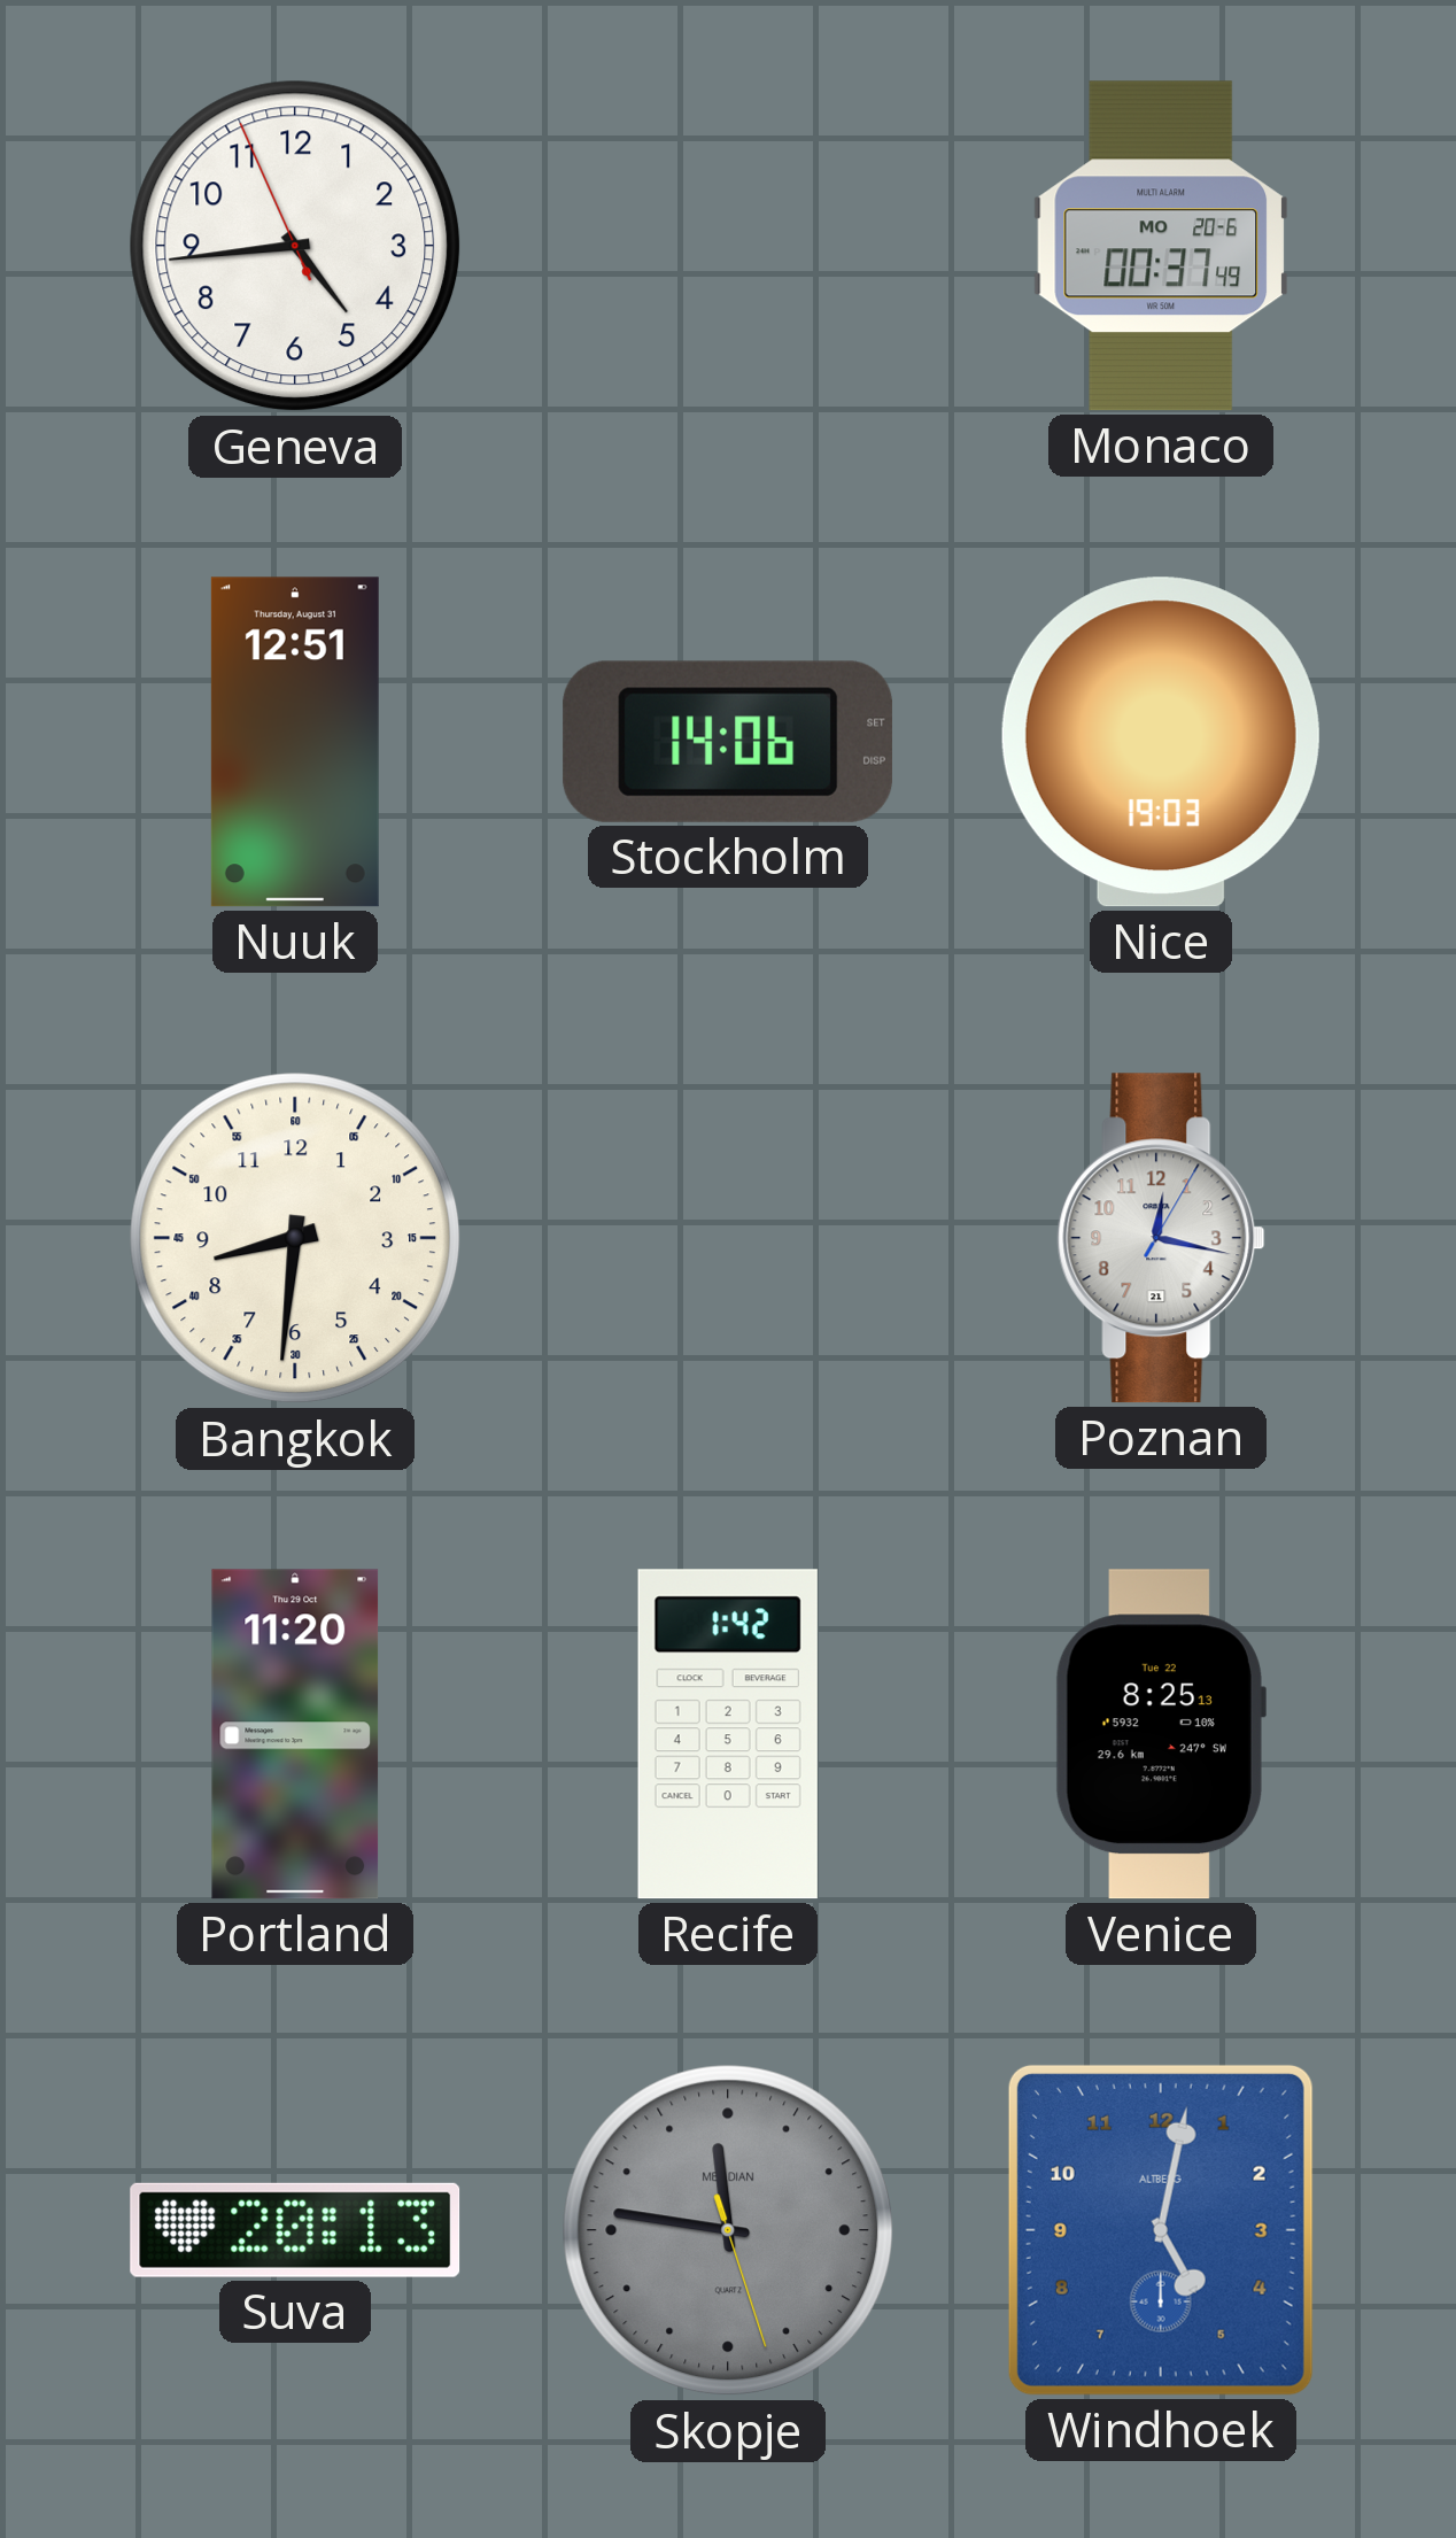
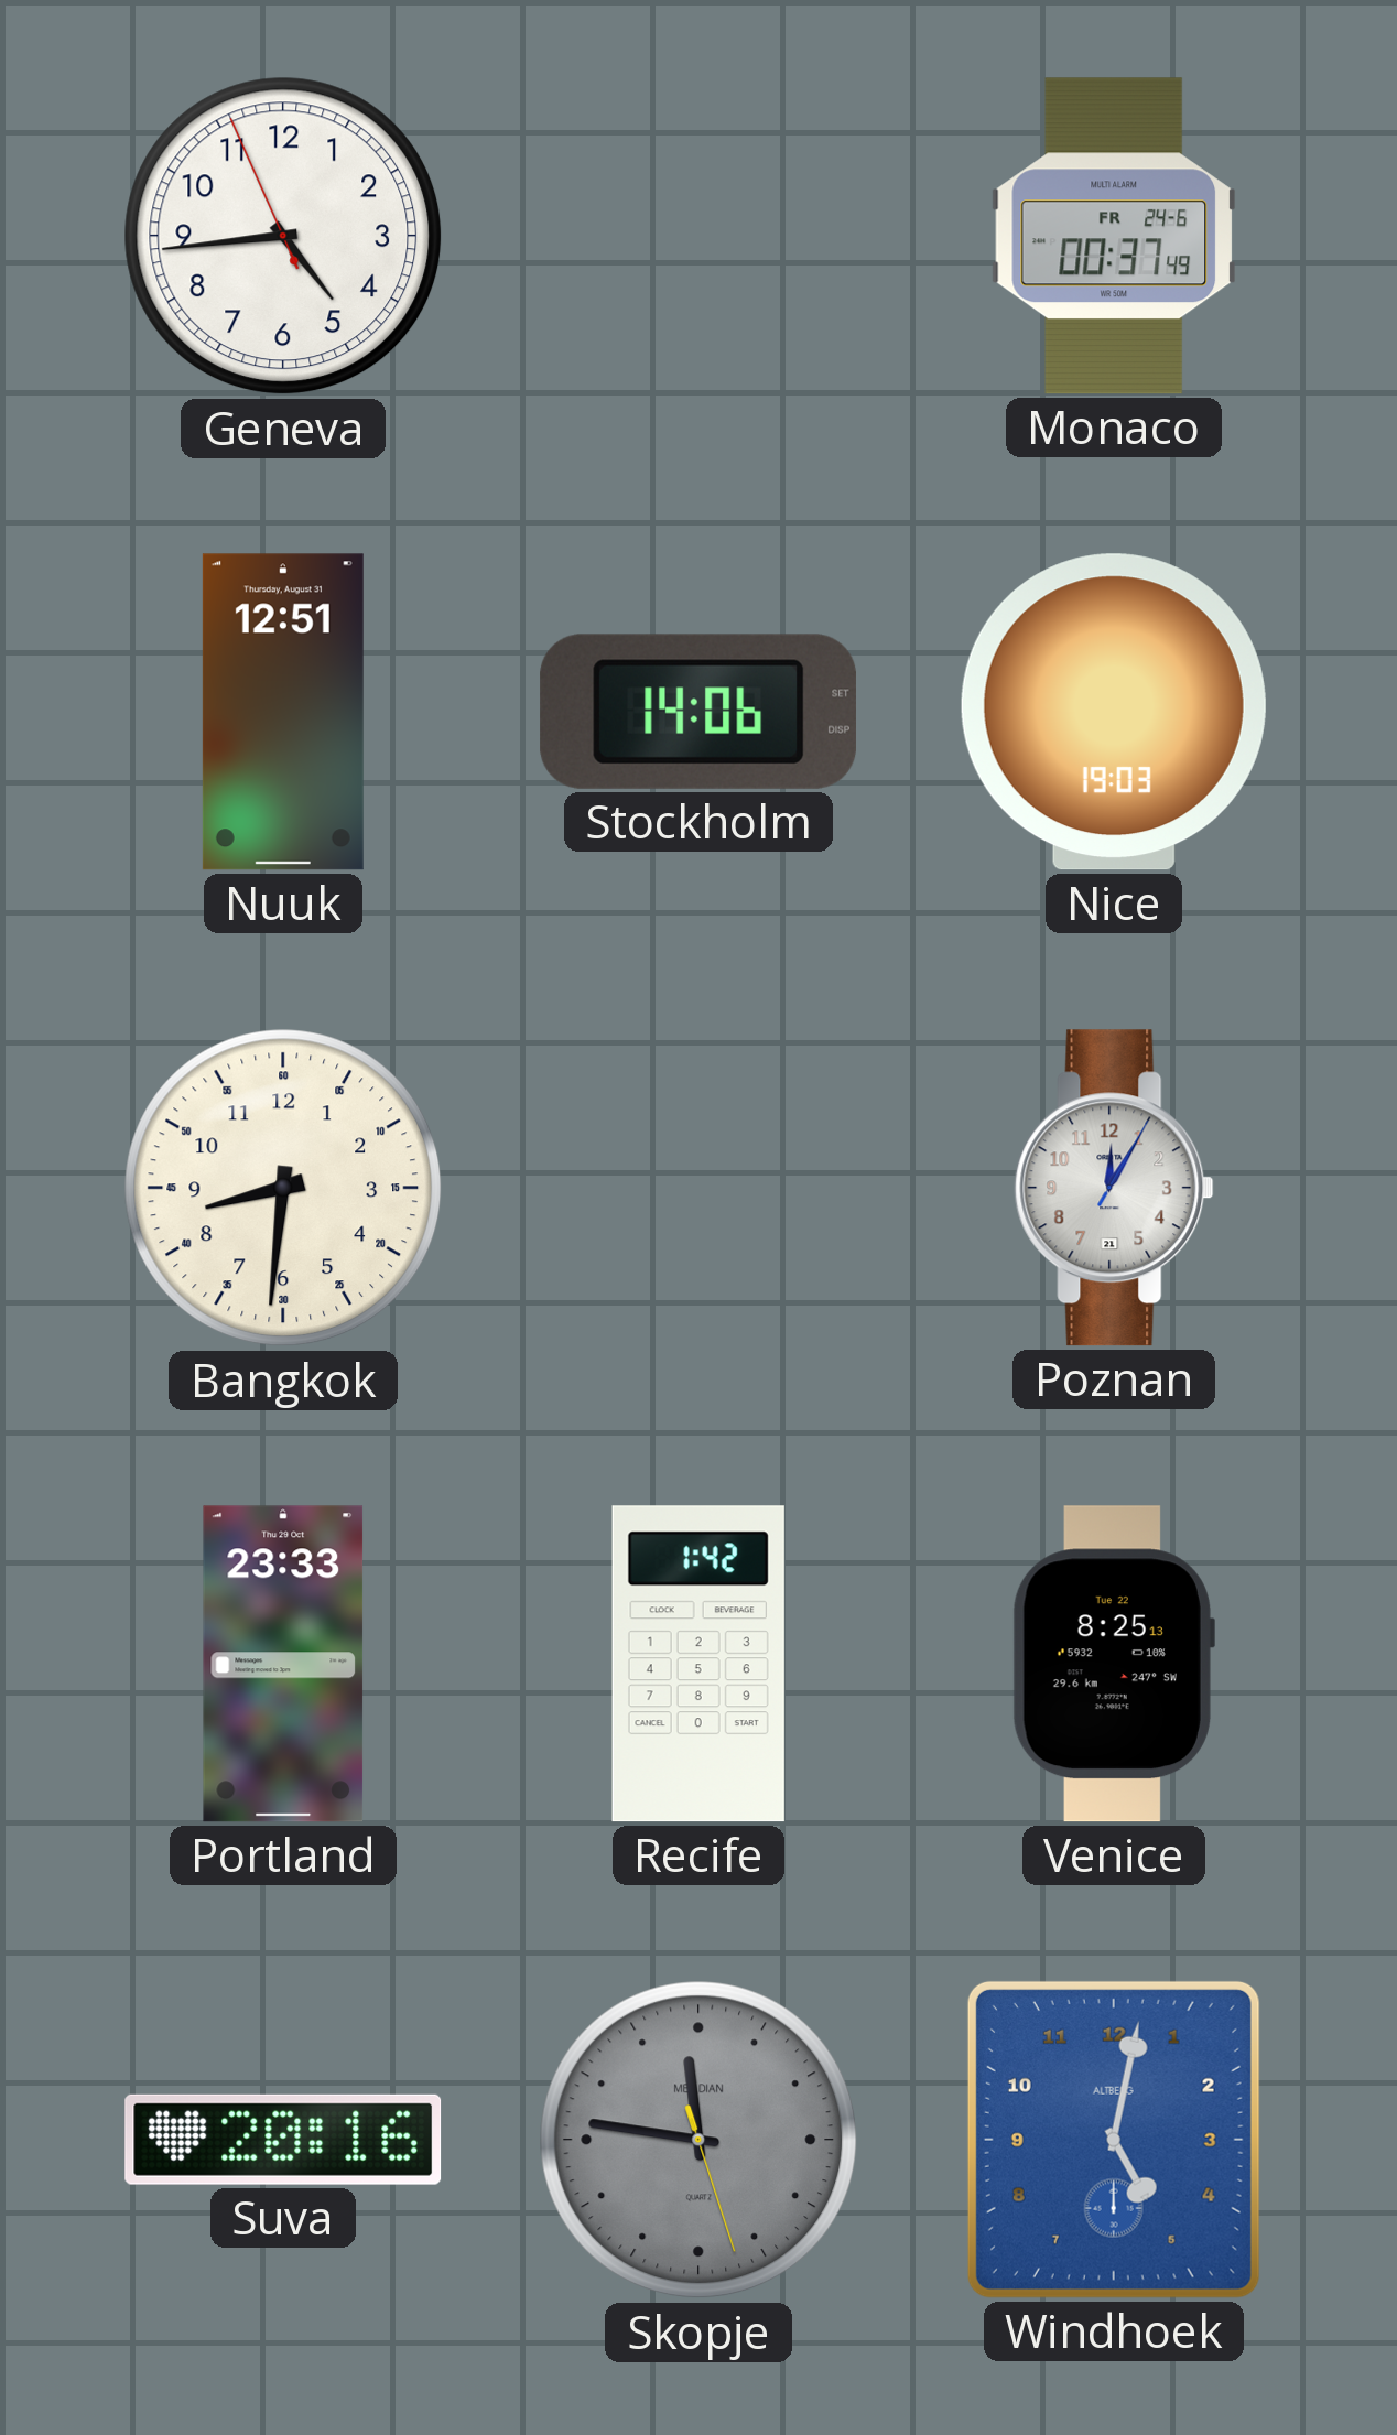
Monaco date: MO 20-6 -> FR 24-6 (1114, 236)
Poznan: 12:17 -> 12:05 (1114, 1188)
Portland: 11:20 -> 23:33 (283, 1664)
Suva: 20:13 -> 20:16 (283, 2140)
